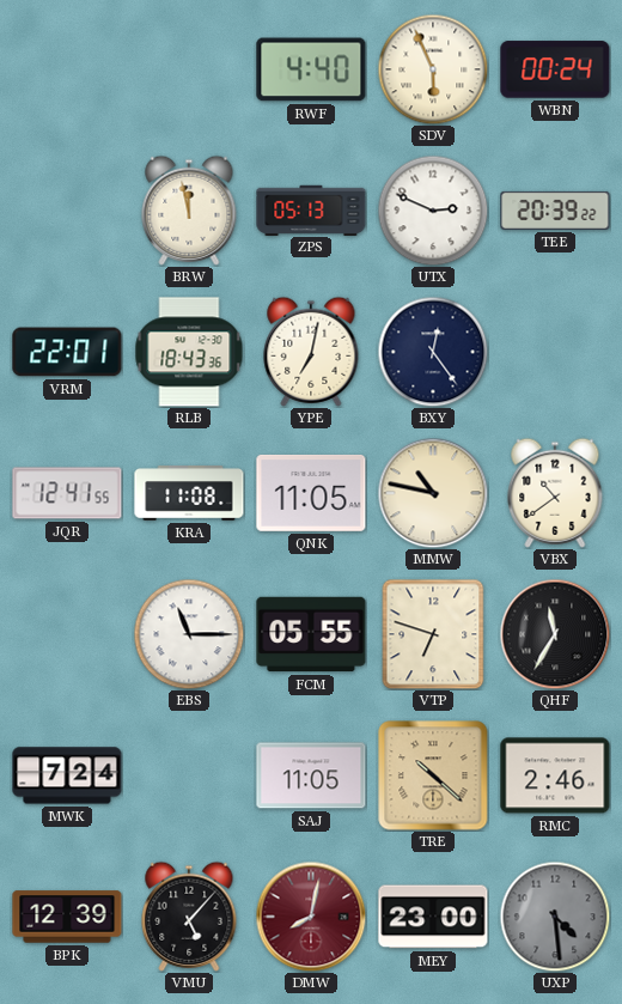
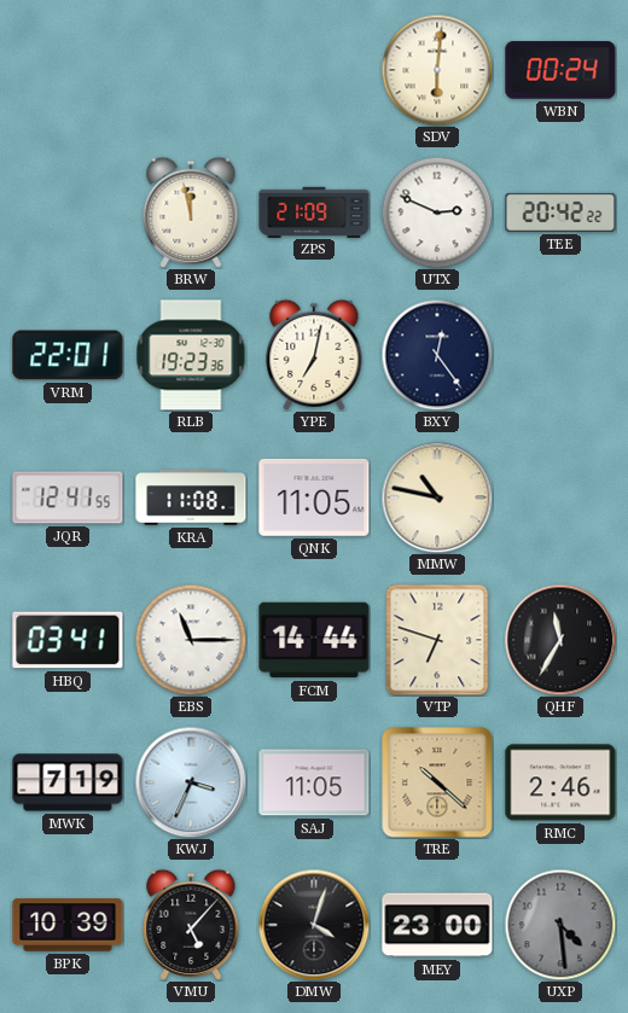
RWF: 4:40 -> none (311, 69)
SDV: 5:56 -> 6:01 (437, 70)
ZPS: 05:13 -> 21:09 (314, 211)
TEE: 20:39 -> 20:42 (560, 213)
RLB: 18:43 -> 19:23 (191, 355)
VBX: 10:39 -> none (555, 493)
HBQ: none -> 03:41 (68, 640)
FCM: 05:55 -> 14:44 (314, 640)
MWK: 7:24 -> 7:19 (68, 782)
KWJ: none -> 3:34 (191, 782)
BPK: 12:39 -> 10:39 (68, 925)
DMW: 8:02 -> 4:03 (314, 925)
DMW dial: burgundy -> black (314, 925)
